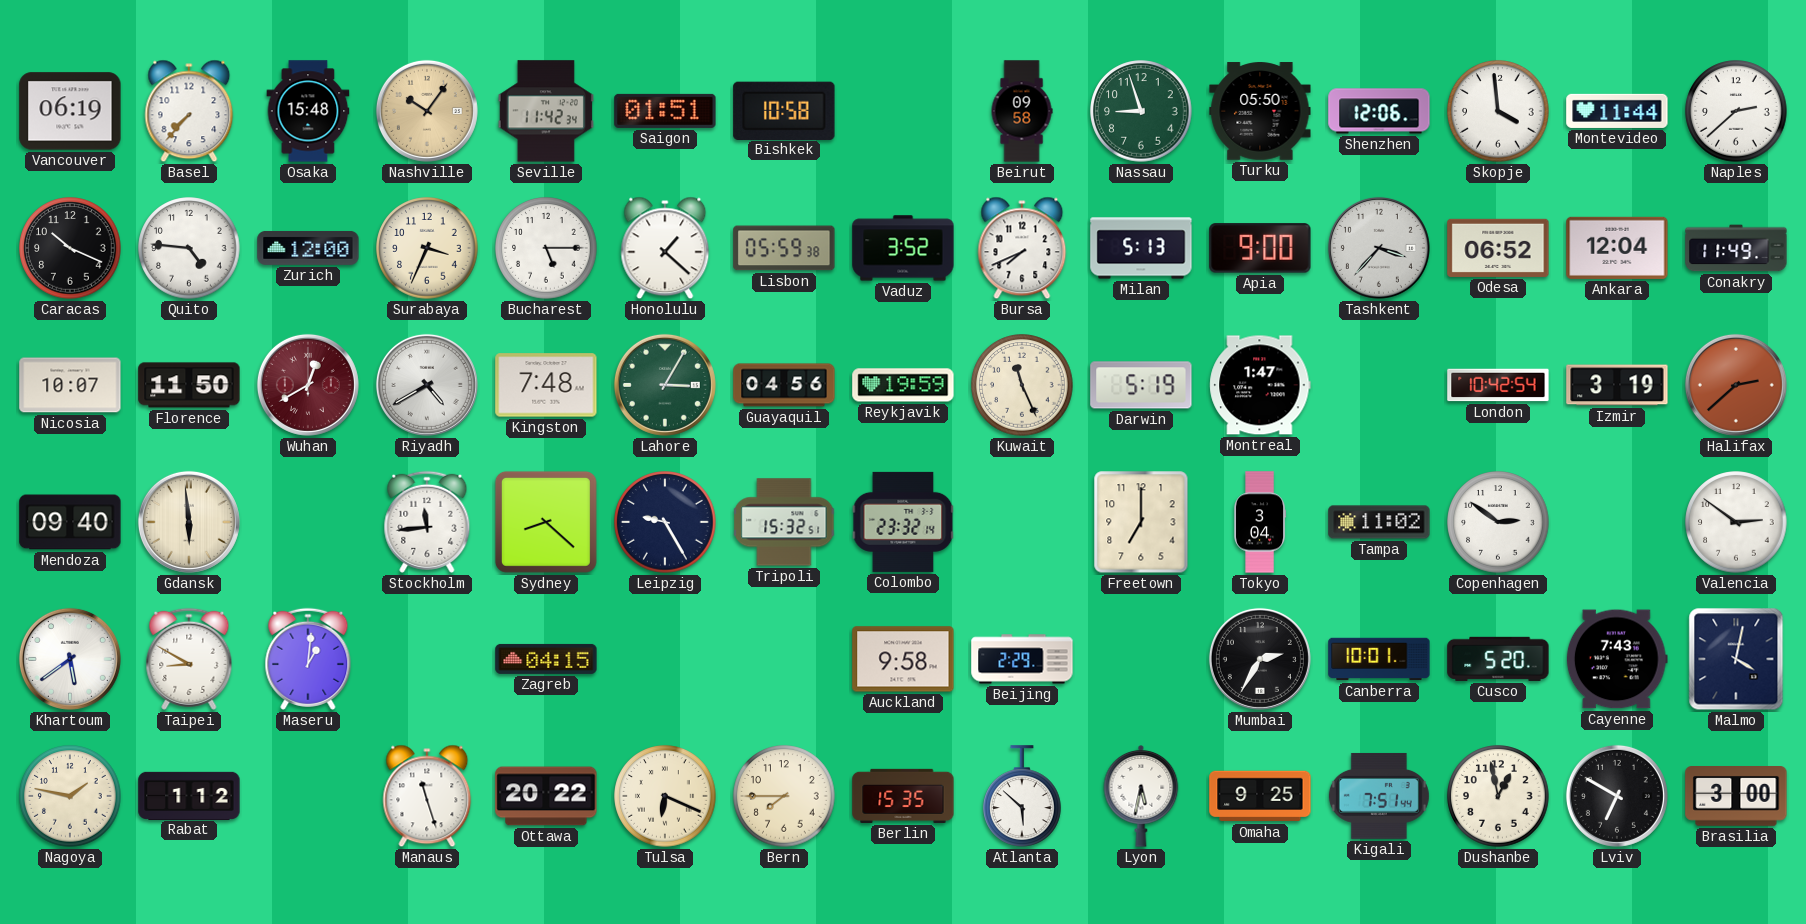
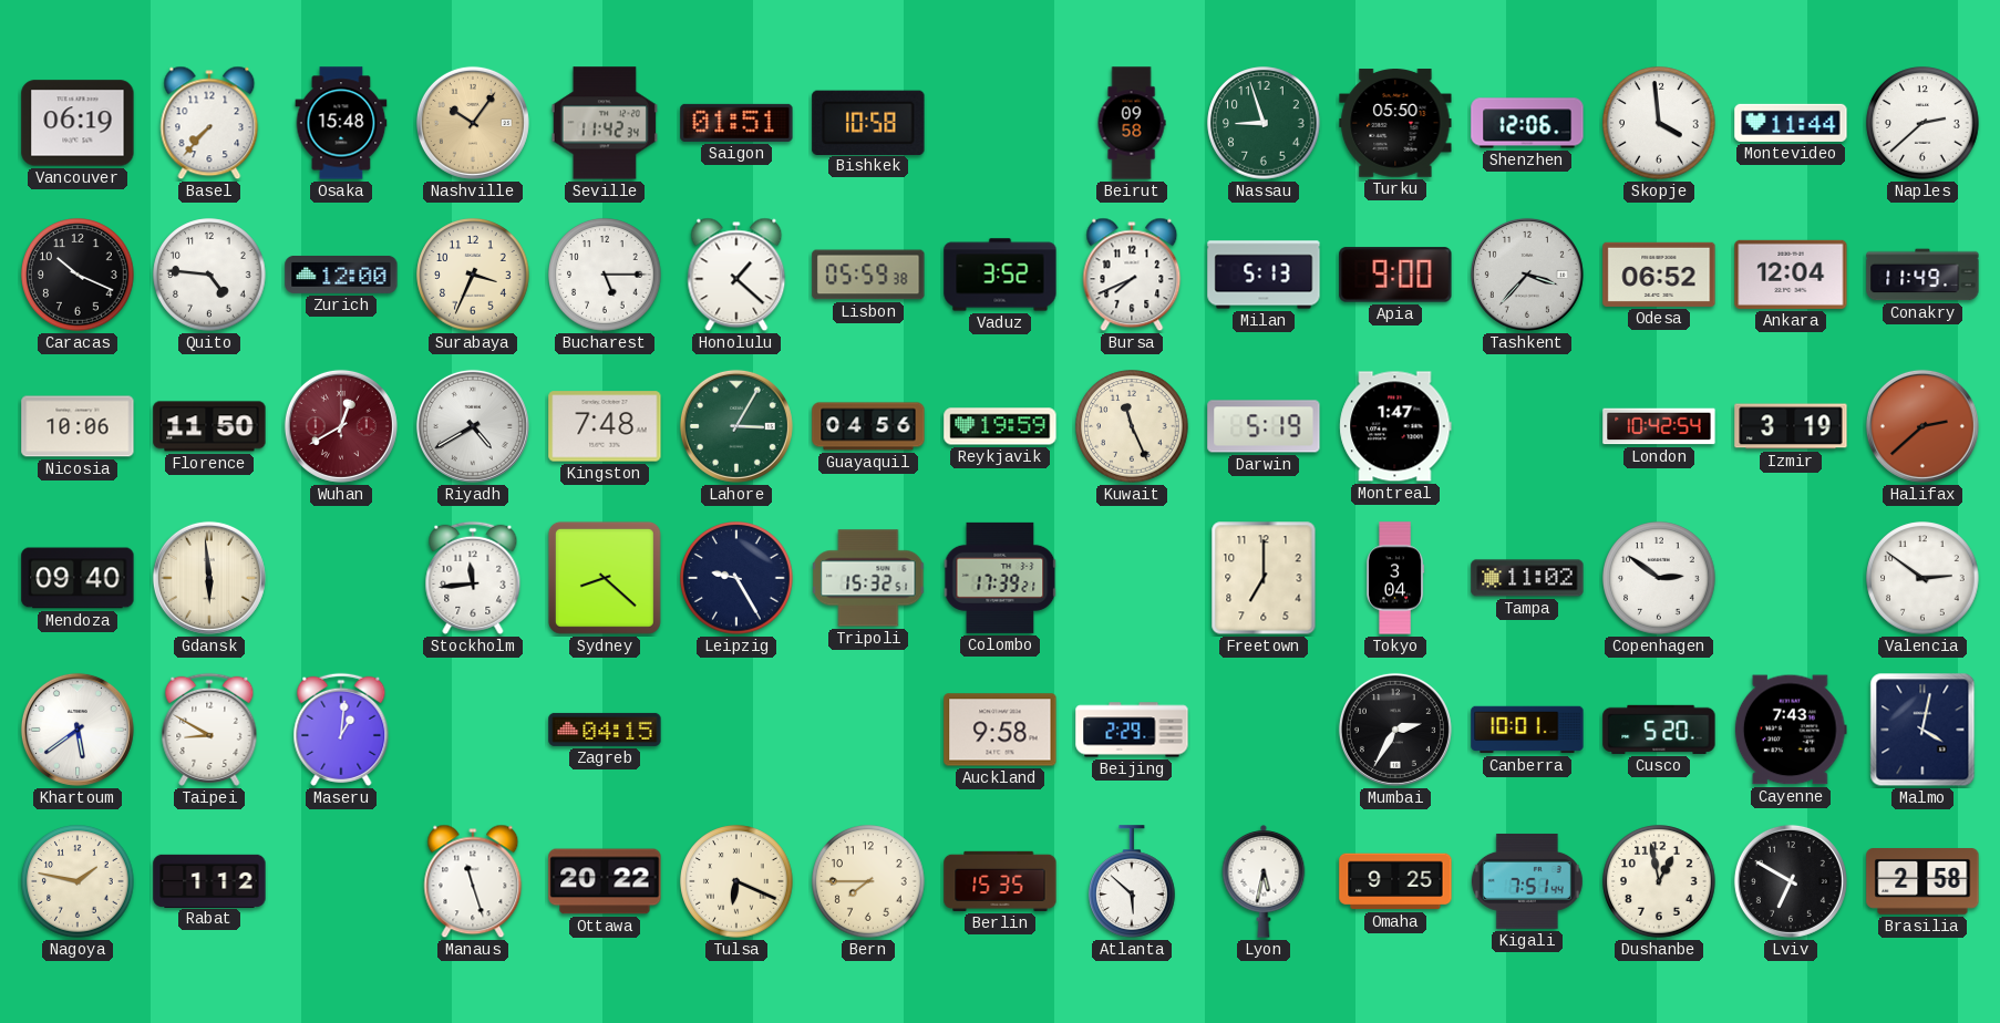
Nicosia: 10:07 -> 10:06 (78, 426)
Colombo: 23:32 -> 17:39 (1000, 578)
Brasilia: 3:00 -> 2:58 (1922, 882)
